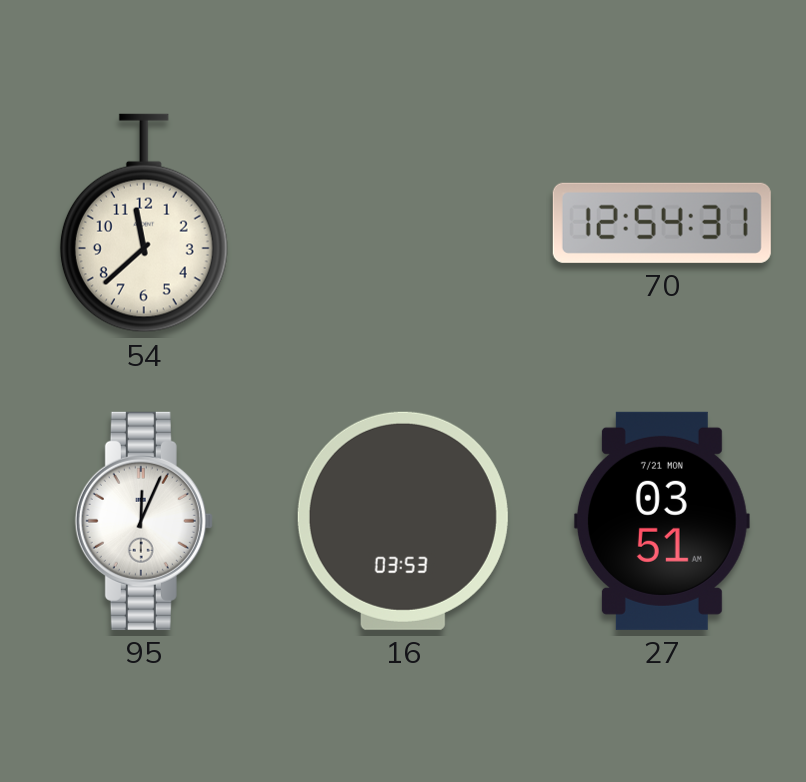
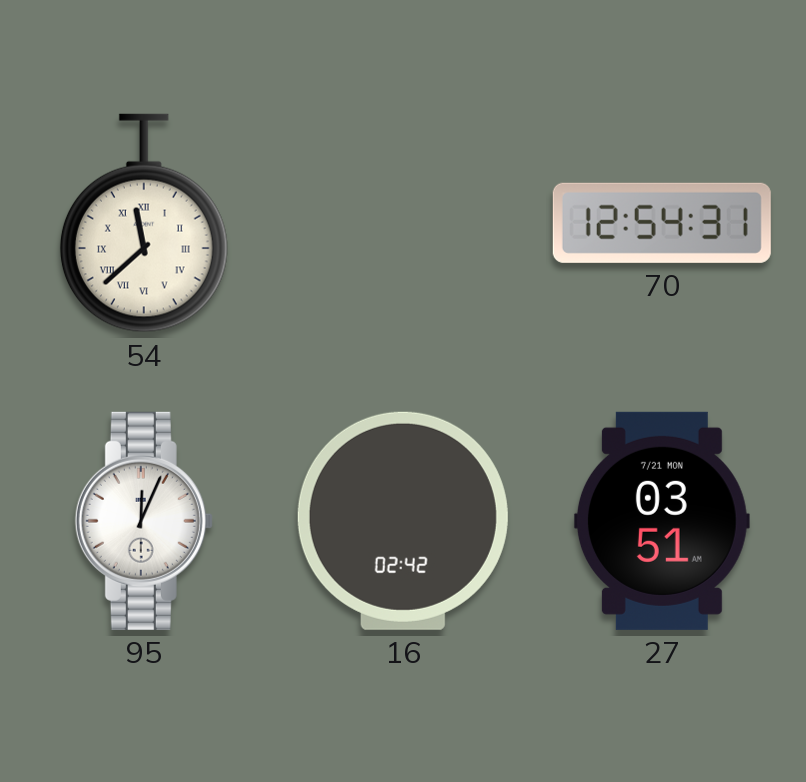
54 numerals: Arabic -> Roman (144, 223)
16: 03:53 -> 02:42 (403, 521)
